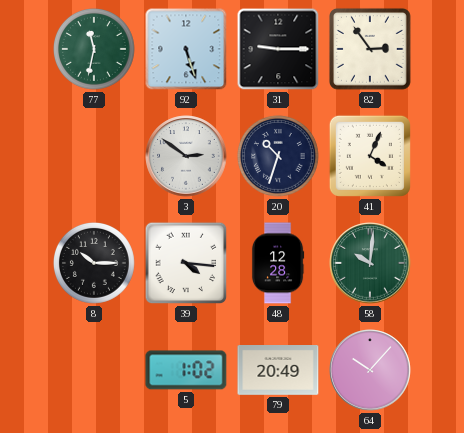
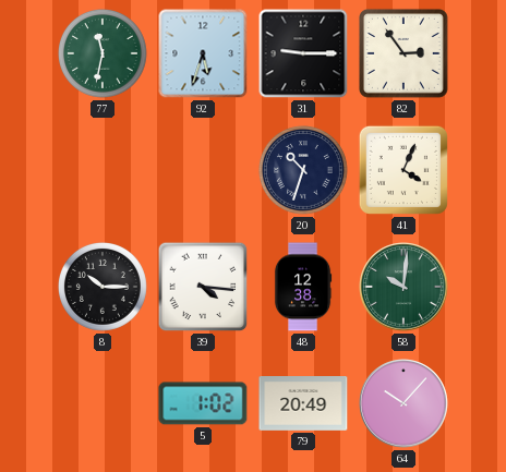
92: 5:27 -> 5:33 (203, 53)
3: 2:51 -> none (186, 156)
48: 12:28 -> 12:38 (303, 287)
